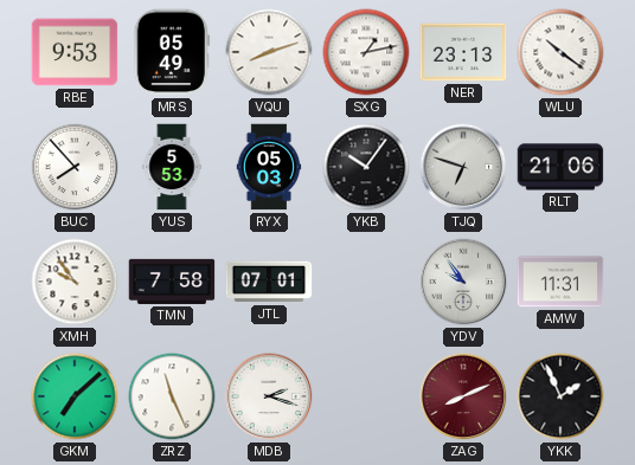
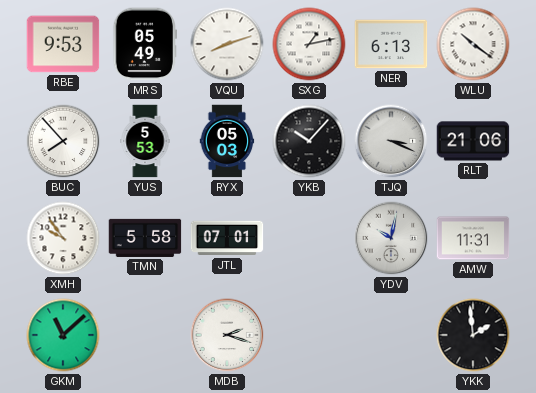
NER: 23:13 -> 6:13 (391, 44)
YKB: 10:06 -> 10:07 (309, 141)
TJQ: 6:48 -> 3:19 (391, 141)
TMN: 7:58 -> 5:58 (145, 238)
YDV: 9:54 -> 10:02 (391, 238)
GKM: 7:08 -> 11:08 (63, 335)
ZRZ: 11:26 -> none (172, 396)
ZAG: 8:11 -> none (463, 396)
YKK: 1:56 -> 1:59 (473, 335)
